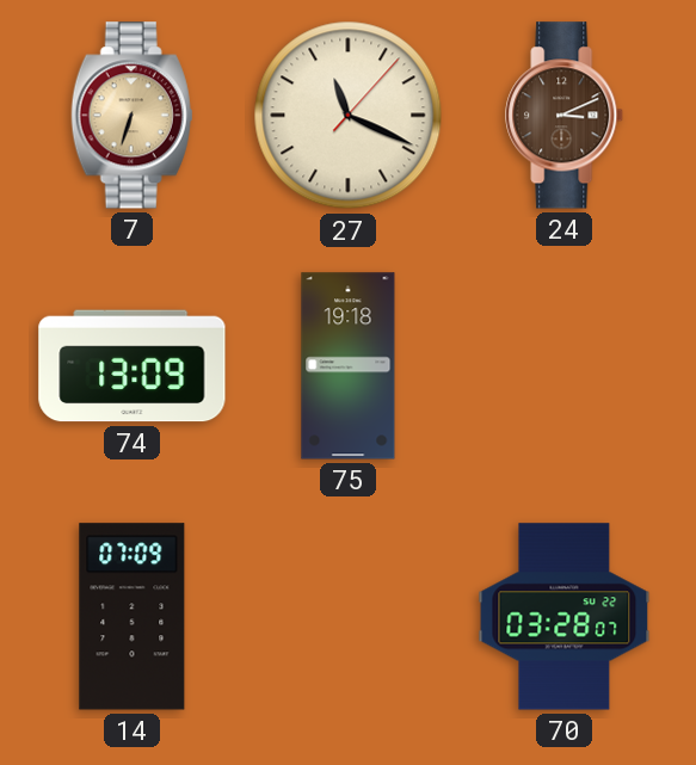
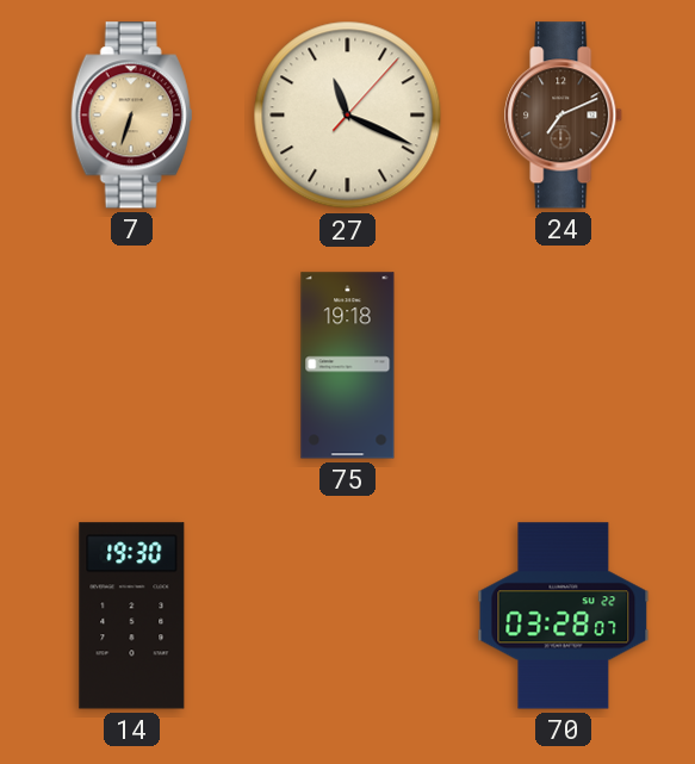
24: 3:11 -> 7:11 (564, 116)
74: 13:09 -> none (133, 366)
14: 07:09 -> 19:30 (132, 616)
